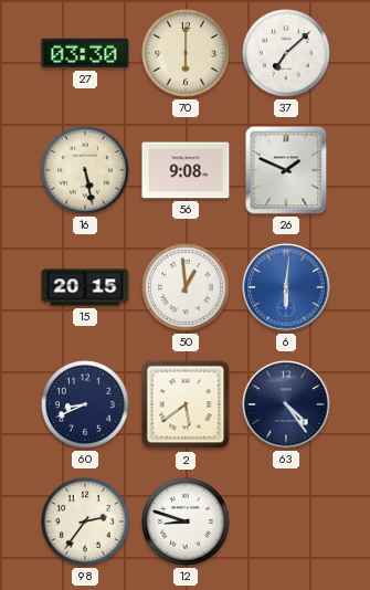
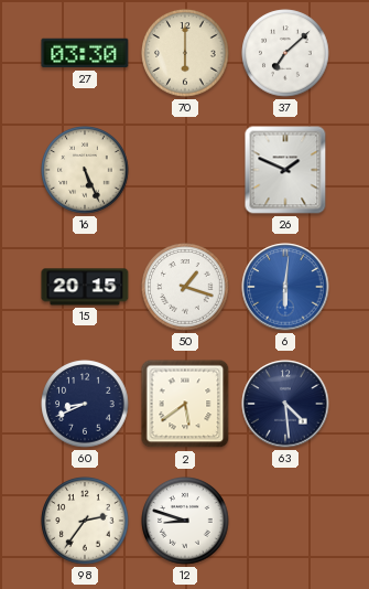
16: 5:28 -> 5:26 (85, 170)
56: 9:08 -> none (186, 170)
50: 12:59 -> 1:18 (185, 287)
63: 4:24 -> 4:29 (285, 404)
